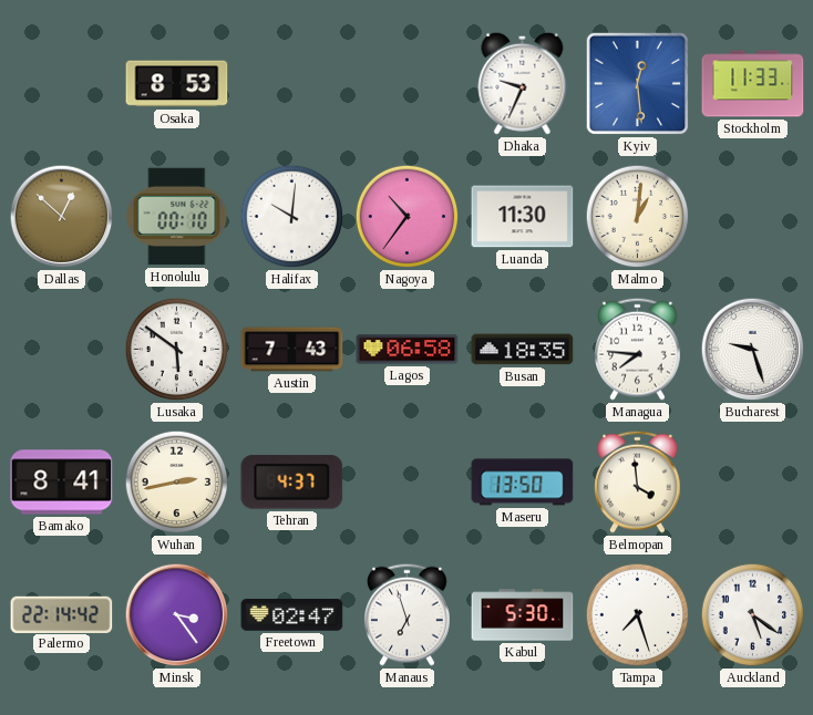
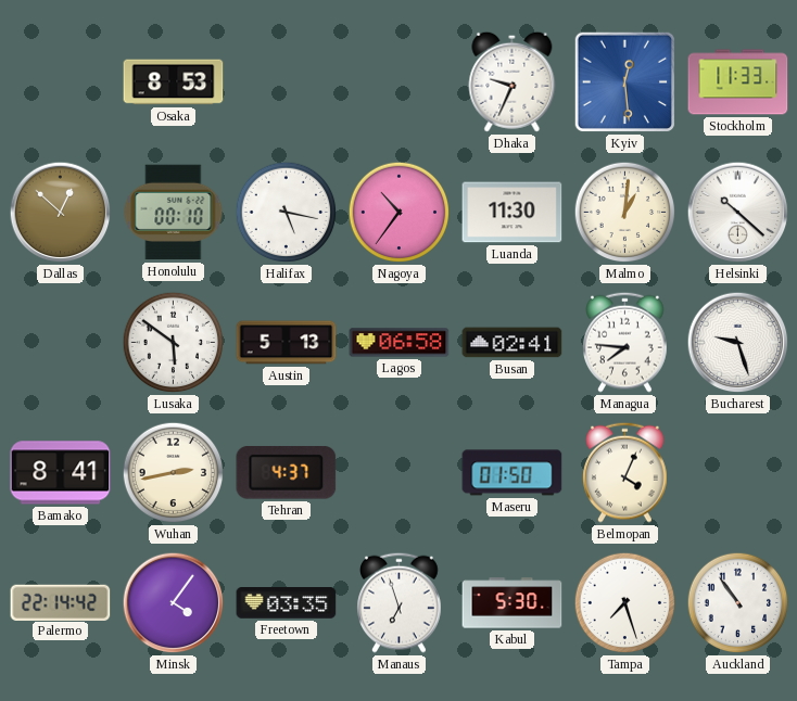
Halifax: 10:01 -> 5:17 (287, 213)
Helsinki: none -> 10:22 (738, 213)
Austin: 7:43 -> 5:13 (287, 343)
Busan: 18:35 -> 02:41 (513, 343)
Maseru: 13:50 -> 01:50 (513, 473)
Belmopan: 3:59 -> 4:04 (625, 472)
Minsk: 3:24 -> 4:06 (174, 603)
Freetown: 02:47 -> 03:35 (287, 603)
Auckland: 5:21 -> 10:54 (738, 603)
